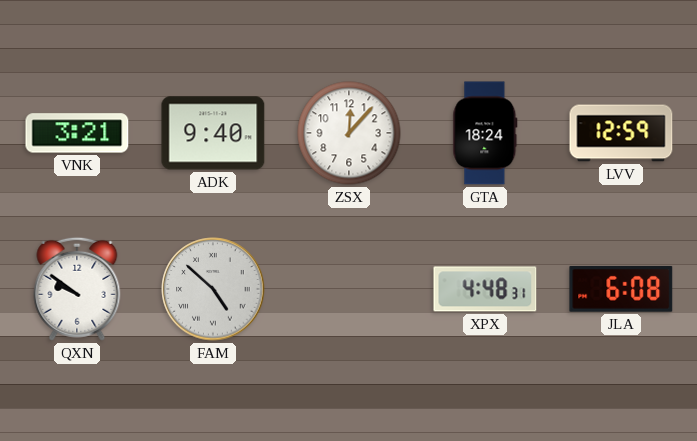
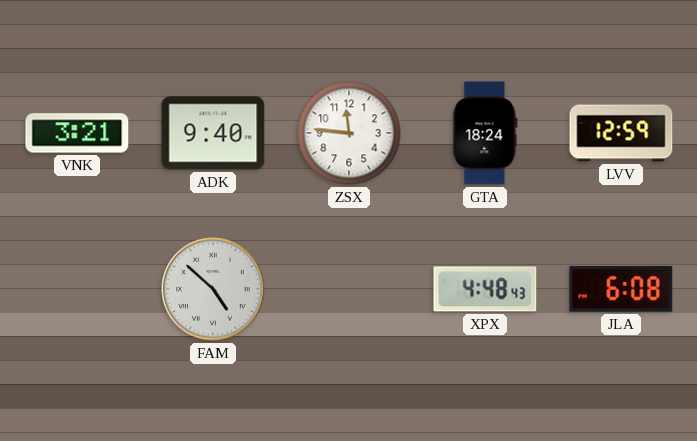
ZSX: 12:07 -> 11:46 (349, 133)
QXN: 9:51 -> none (77, 289)
XPX: 4:48:31 -> 4:48:43 (485, 289)
